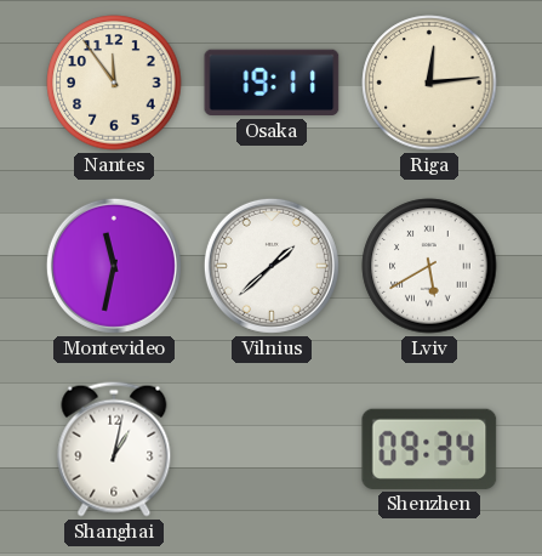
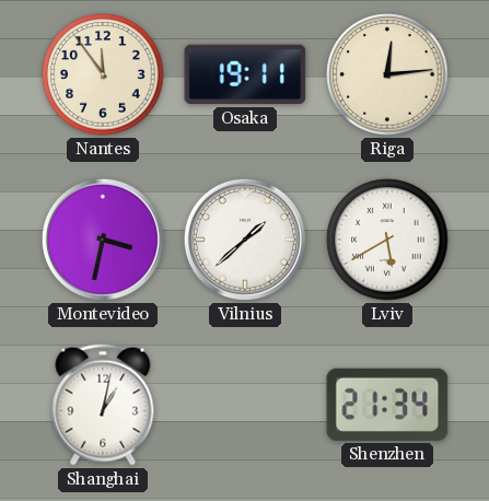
Montevideo: 11:32 -> 3:32 (103, 240)
Shenzhen: 09:34 -> 21:34 (387, 405)
